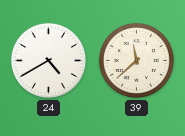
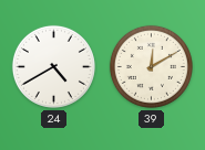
39: 11:38 -> 12:10 (151, 66)
